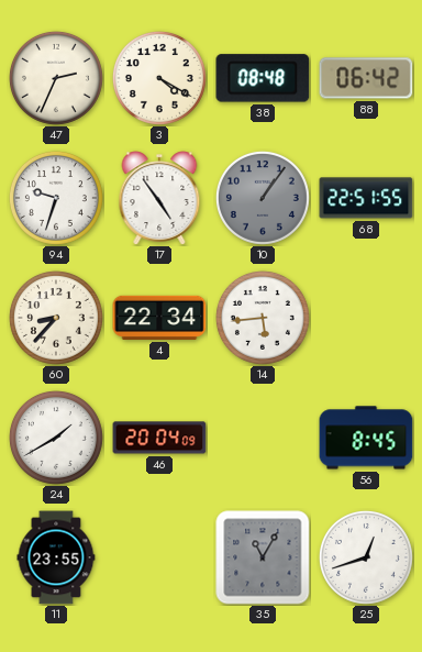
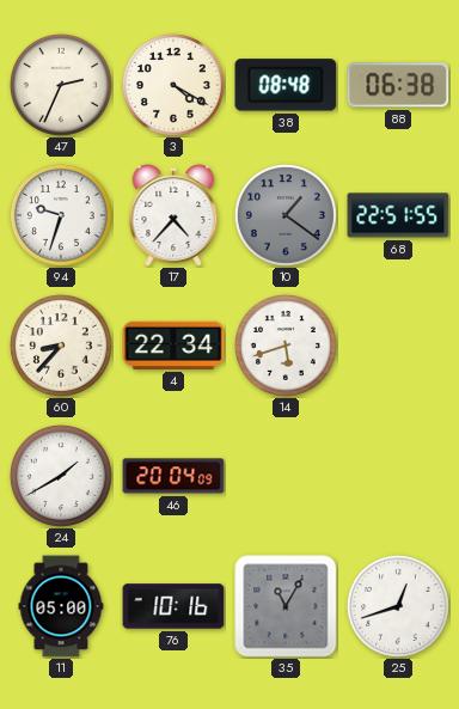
88: 06:42 -> 06:38 (398, 85)
17: 4:54 -> 4:37 (173, 215)
10: 1:06 -> 1:21 (286, 215)
14: 5:44 -> 5:42 (286, 346)
56: 8:45 -> none (366, 438)
11: 23:55 -> 05:00 (61, 606)
76: none -> 10:16 (173, 606)
